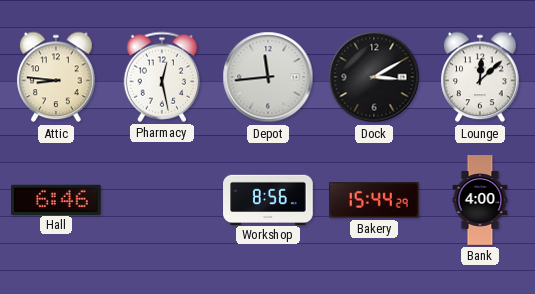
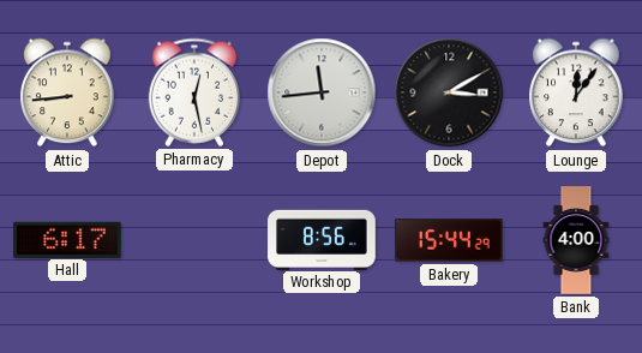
Attic: 8:46 -> 8:44 (67, 92)
Lounge: 12:08 -> 12:06 (576, 92)
Hall: 6:46 -> 6:17 (68, 239)
